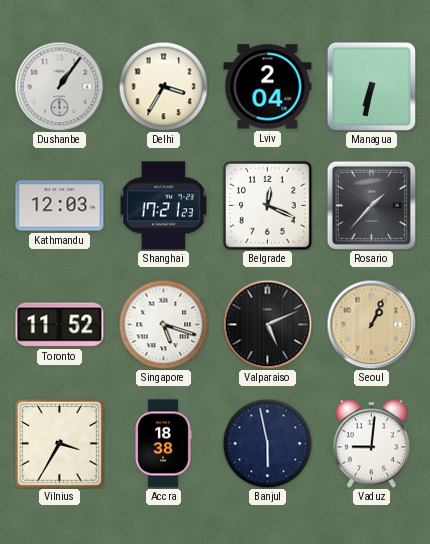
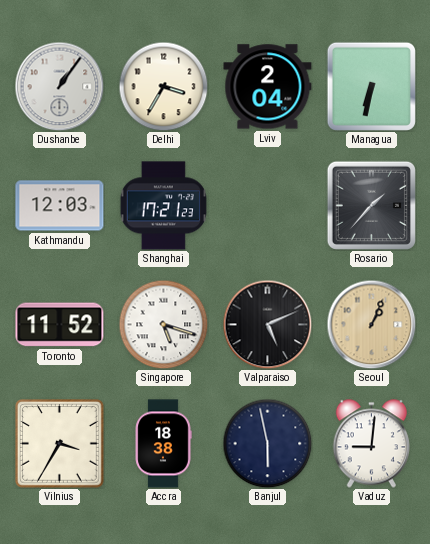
Belgrade: 12:19 -> none (268, 206)
